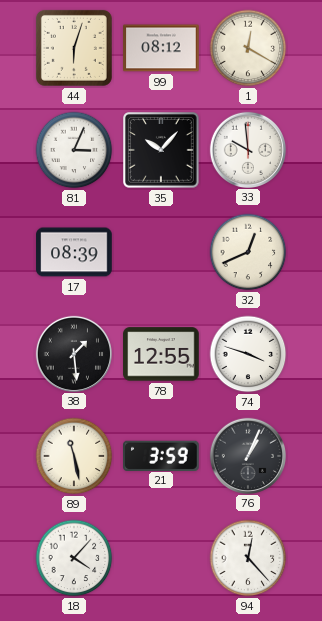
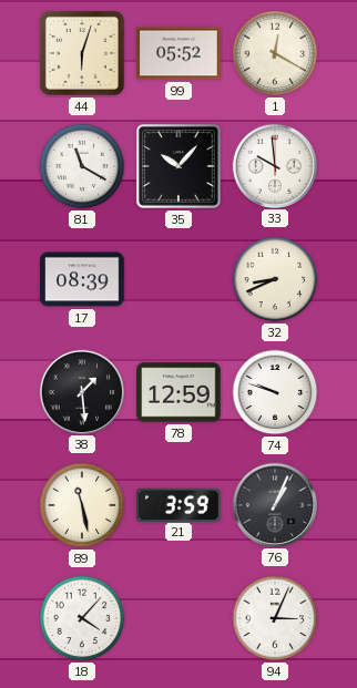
99: 08:12 -> 05:52 (178, 53)
81: 3:04 -> 11:20 (82, 166)
32: 12:41 -> 8:41 (275, 279)
78: 12:55 -> 12:59 (178, 392)
74: 3:48 -> 9:48 (275, 392)
94: 12:23 -> 3:04 (275, 618)
